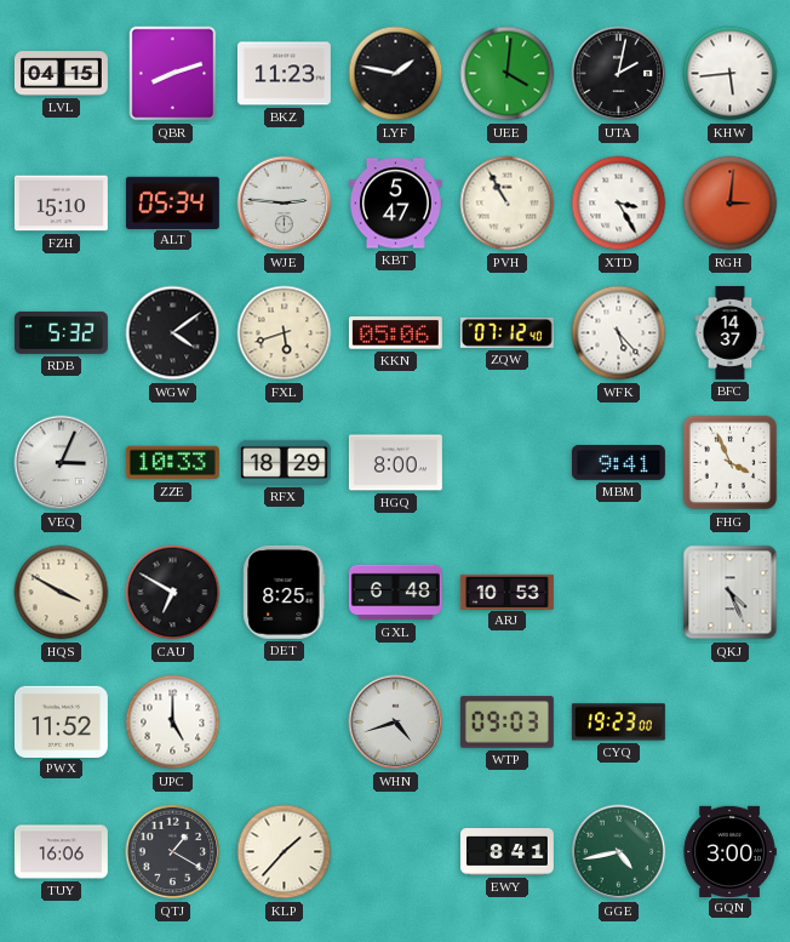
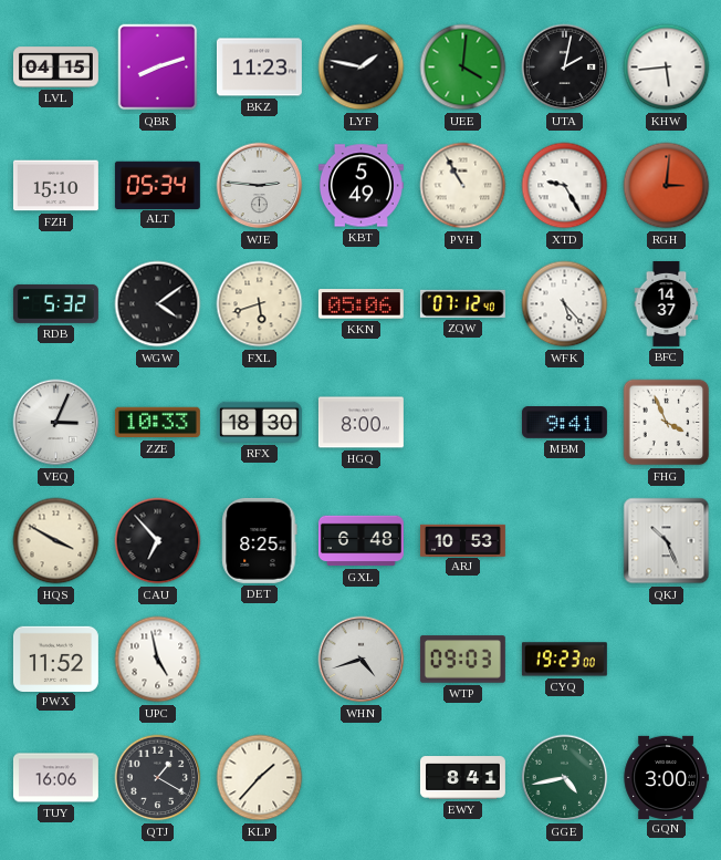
KBT: 5:47 -> 5:49 (360, 186)
XTD: 3:25 -> 9:25 (565, 186)
RFX: 18:29 -> 18:30 (259, 422)
CAU: 6:50 -> 6:53 (158, 541)
QKJ: 4:26 -> 10:26 (667, 541)
UPC: 5:00 -> 4:58 (158, 660)
